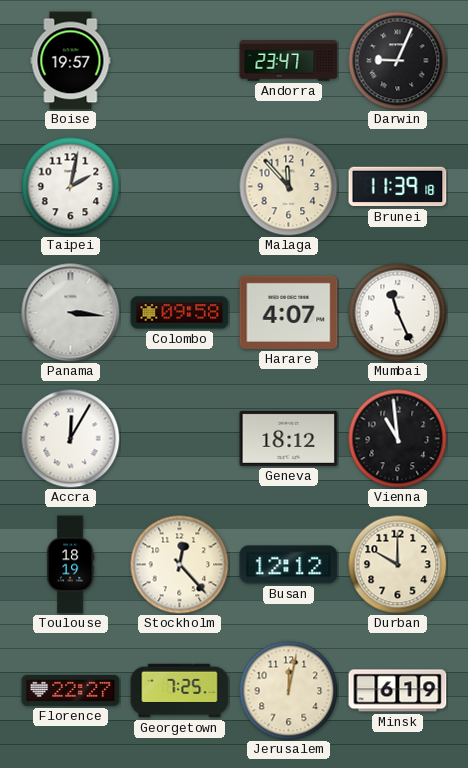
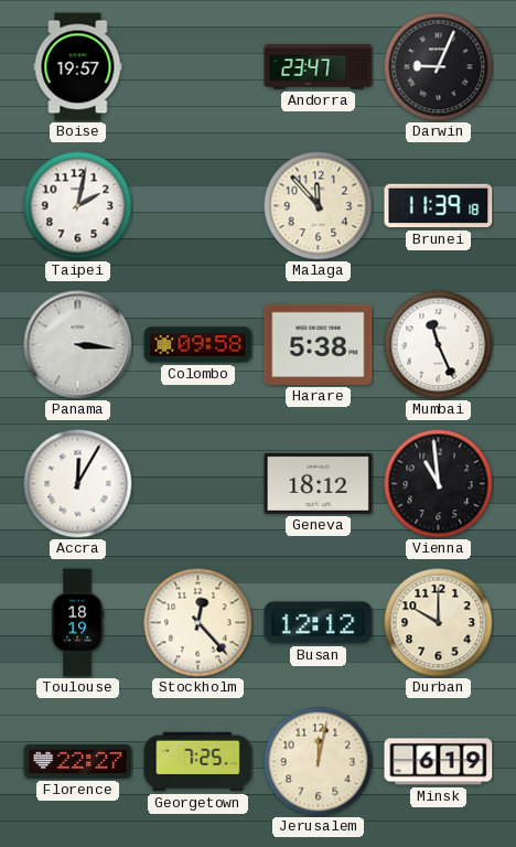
Harare: 4:07 -> 5:38 (319, 344)
